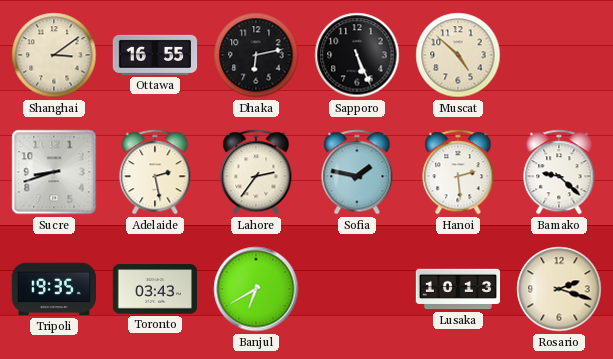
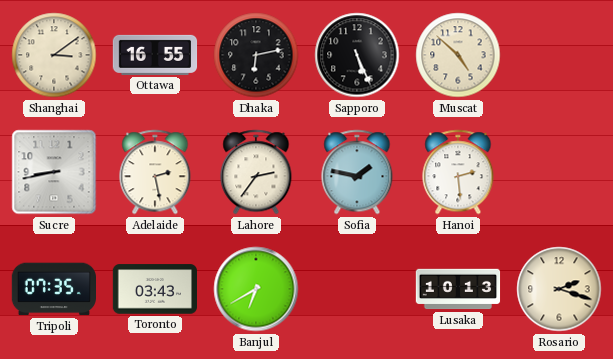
Sucre: 8:42 -> 8:43 (54, 172)
Bamako: 9:22 -> none (559, 172)
Tripoli: 19:35 -> 07:35 (53, 289)
